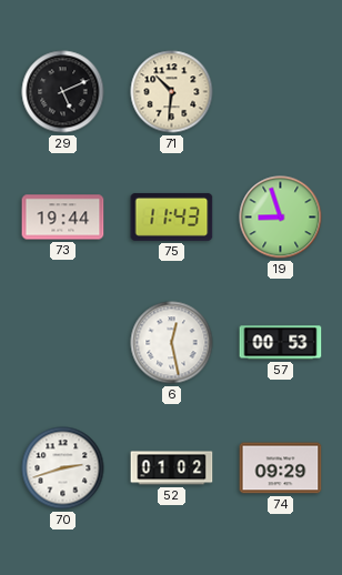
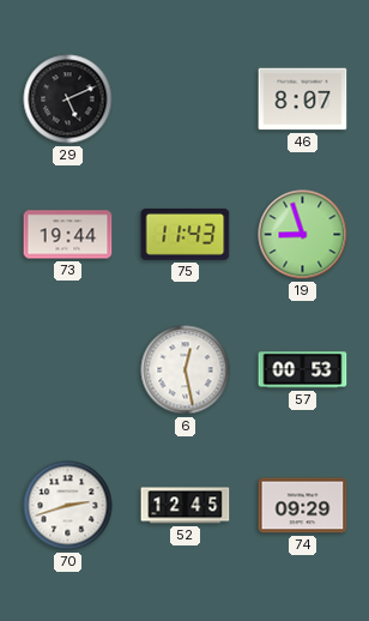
71: 10:31 -> none (172, 92)
46: none -> 8:07 (303, 100)
52: 01:02 -> 12:45 (186, 506)
